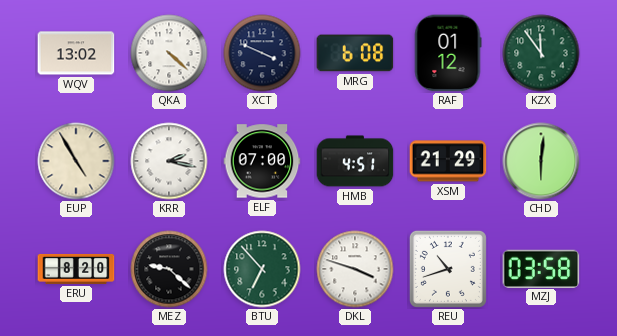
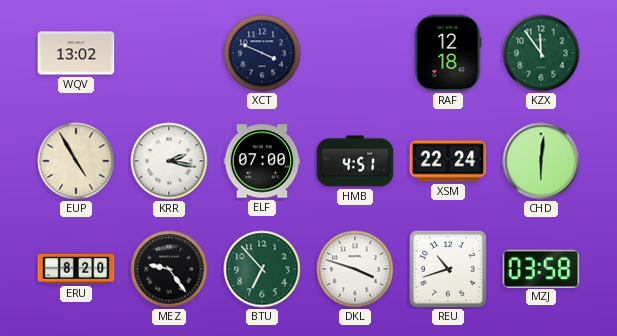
QKA: 4:22 -> none (169, 53)
MRG: 6:08 -> none (355, 53)
RAF: 01:12 -> 12:18 (448, 53)
XSM: 21:29 -> 22:24 (448, 161)
MEZ: 9:22 -> 9:24 (169, 269)
